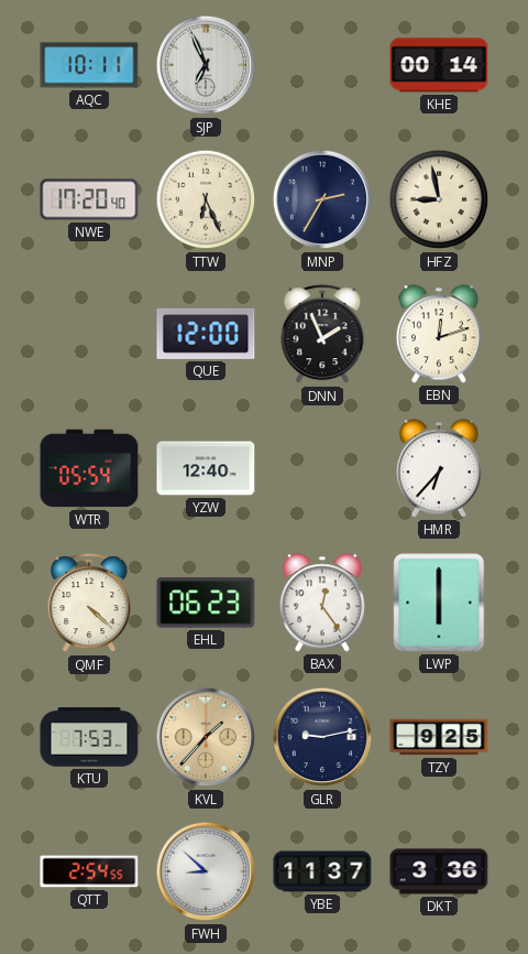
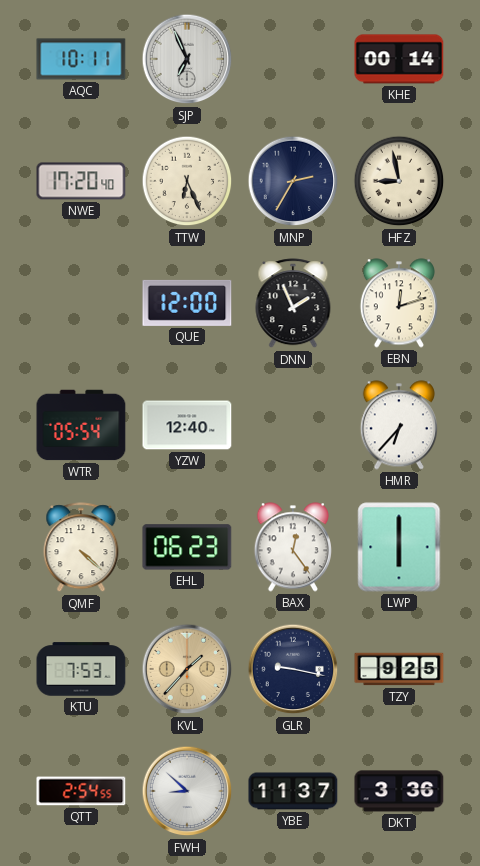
GLR: 9:13 -> 9:17 (293, 669)
